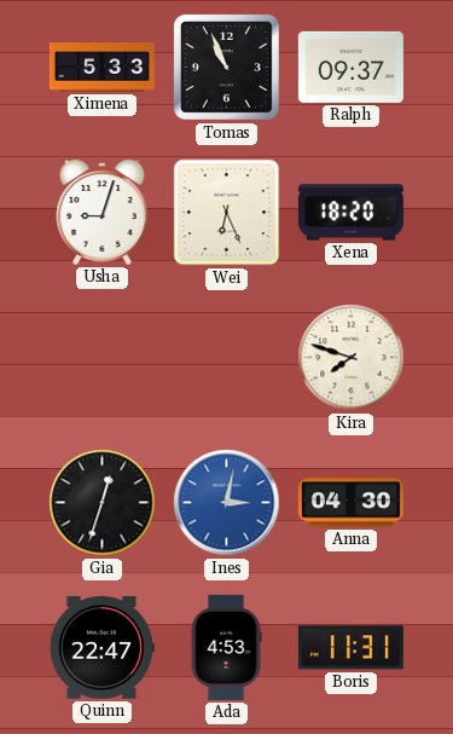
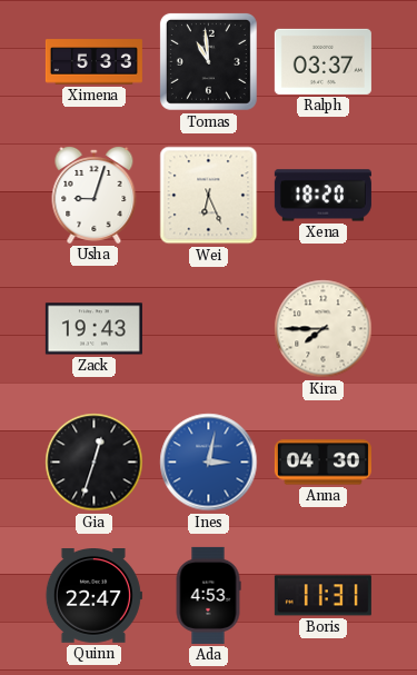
Tomas: 10:56 -> 10:59 (208, 61)
Ralph: 09:37 -> 03:37 (322, 61)
Zack: none -> 19:43 (93, 329)
Kira: 7:48 -> 7:45 (324, 329)
